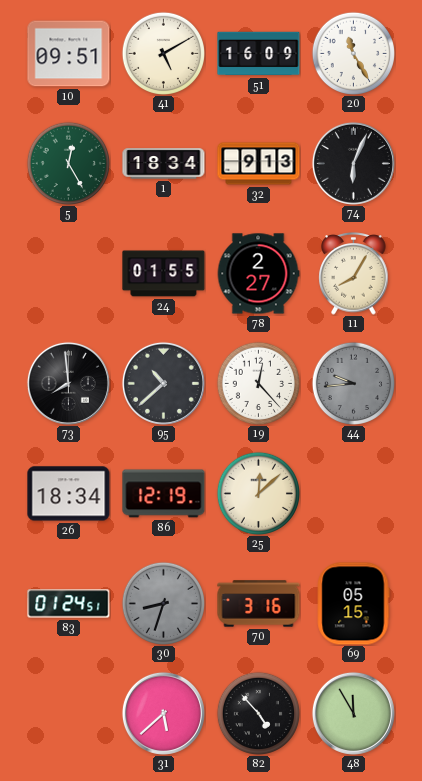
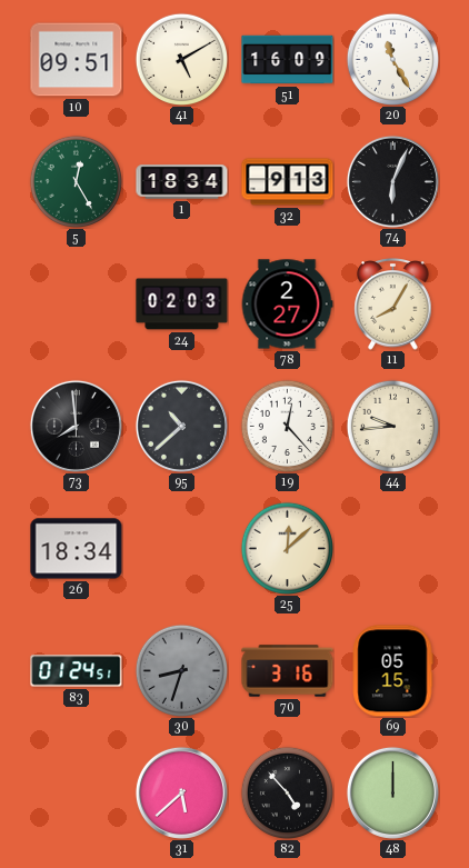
24: 01:55 -> 02:03 (182, 305)
44 dial: grey -> cream (392, 426)
86: 12:19 -> none (164, 494)
48: 11:55 -> 12:00 (392, 792)
